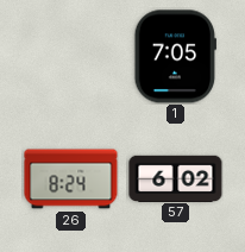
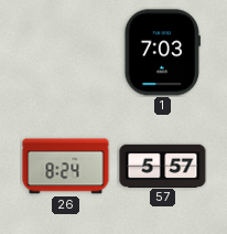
1: 7:05 -> 7:03 (162, 53)
57: 6:02 -> 5:57 (163, 166)
